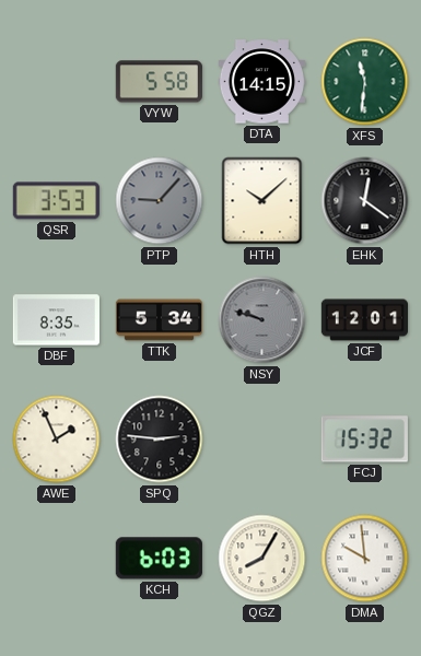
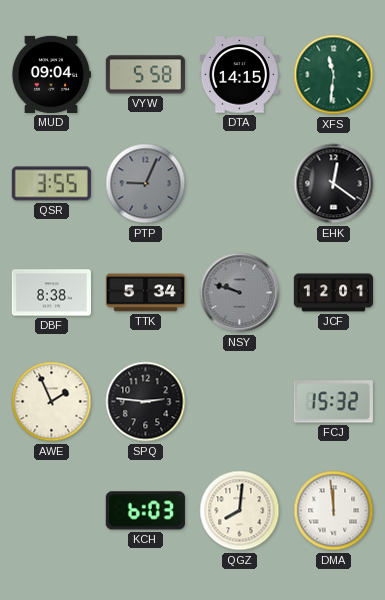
MUD: none -> 09:04 (51, 74)
QSR: 3:53 -> 3:55 (51, 184)
PTP: 9:07 -> 9:04 (146, 184)
HTH: 10:08 -> none (262, 201)
DBF: 8:35 -> 8:38 (51, 293)
QGZ: 8:05 -> 8:01 (240, 511)
DMA: 9:59 -> 11:59 (334, 511)
